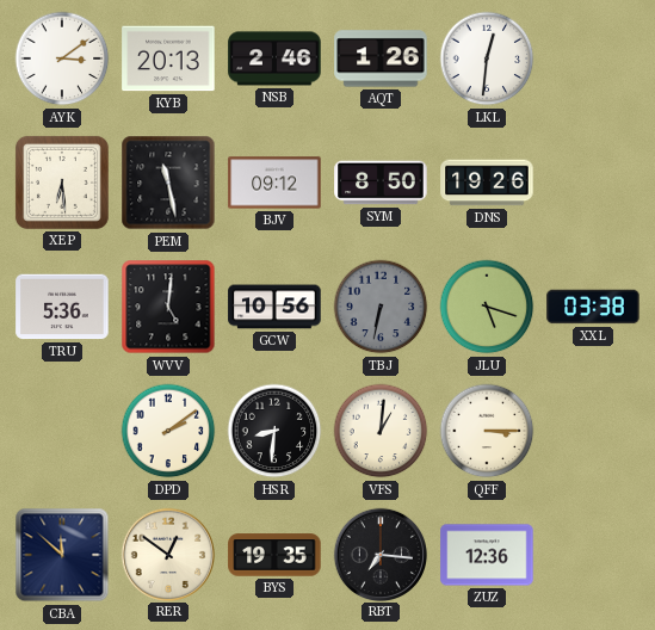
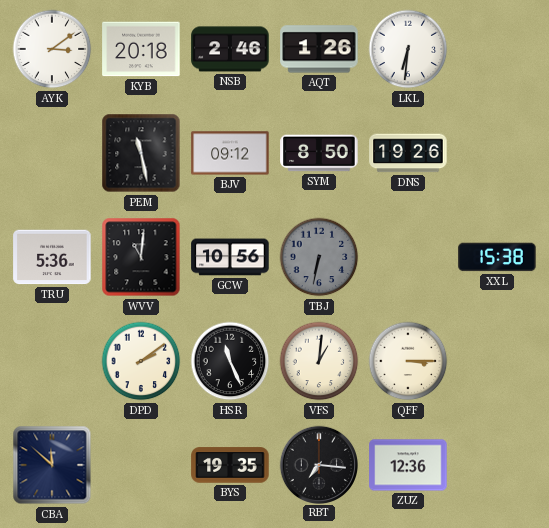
KYB: 20:13 -> 20:18 (141, 49)
LKL: 12:31 -> 6:31 (408, 49)
XEP: 6:29 -> none (62, 183)
WVV: 5:01 -> 11:01 (141, 257)
JLU: 5:18 -> none (487, 307)
XXL: 03:38 -> 15:38 (497, 257)
HSR: 8:31 -> 11:26 (230, 361)
RER: 12:51 -> none (167, 554)
